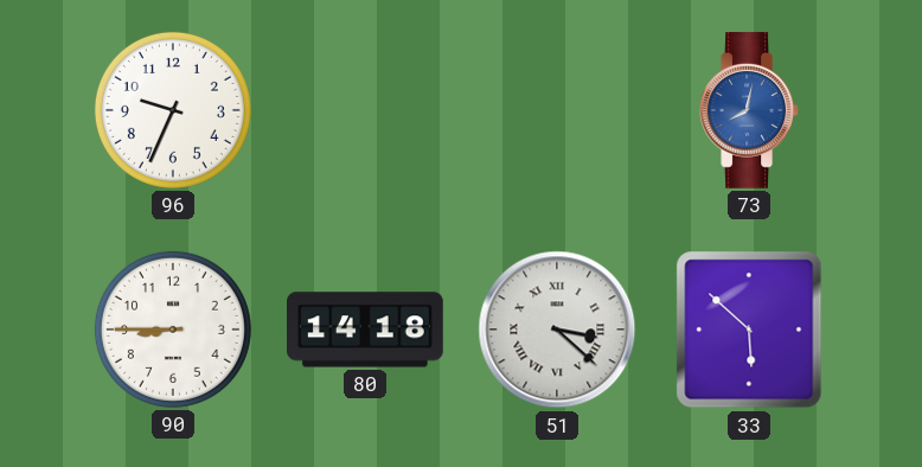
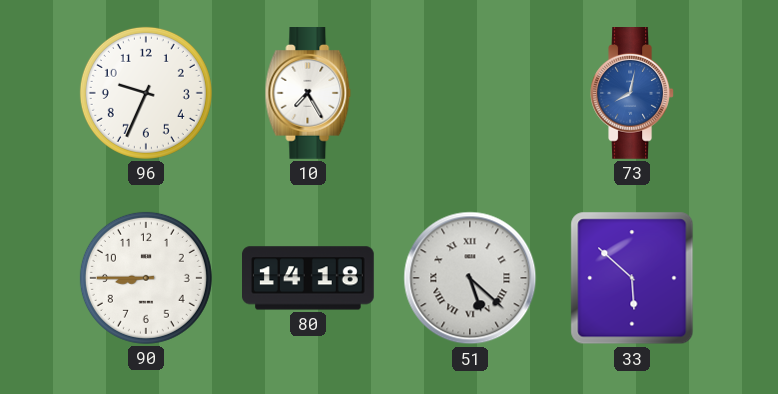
10: none -> 7:25 (308, 94)
51: 3:22 -> 5:22 (470, 278)
